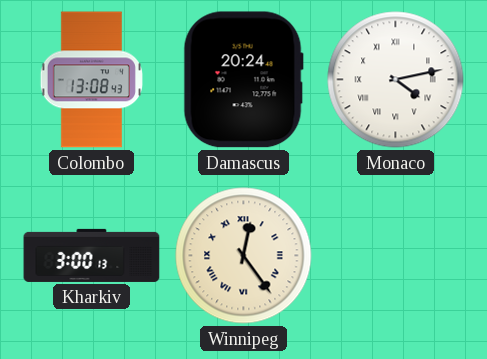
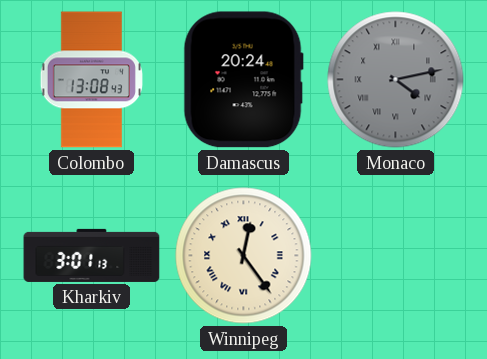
Monaco dial: white -> grey (396, 80)
Kharkiv: 3:00 -> 3:01 (92, 255)
